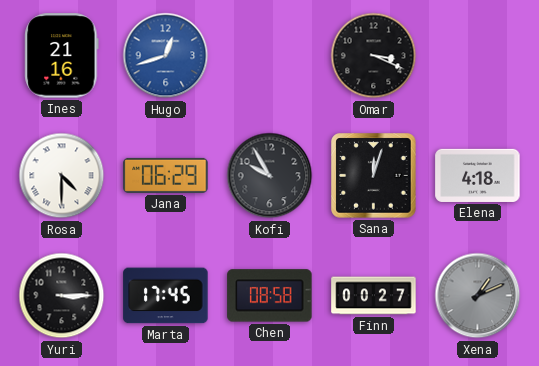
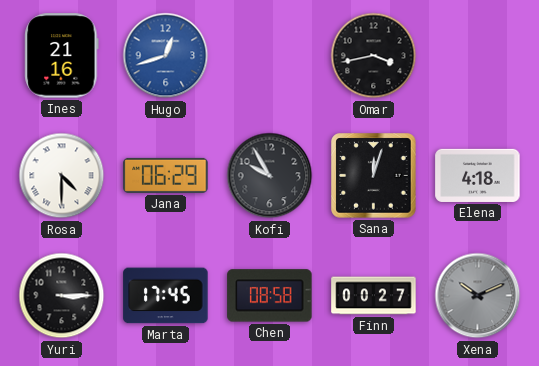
Omar: 3:19 -> 3:43 (374, 56)
Xena: 1:11 -> 10:11 (478, 296)
